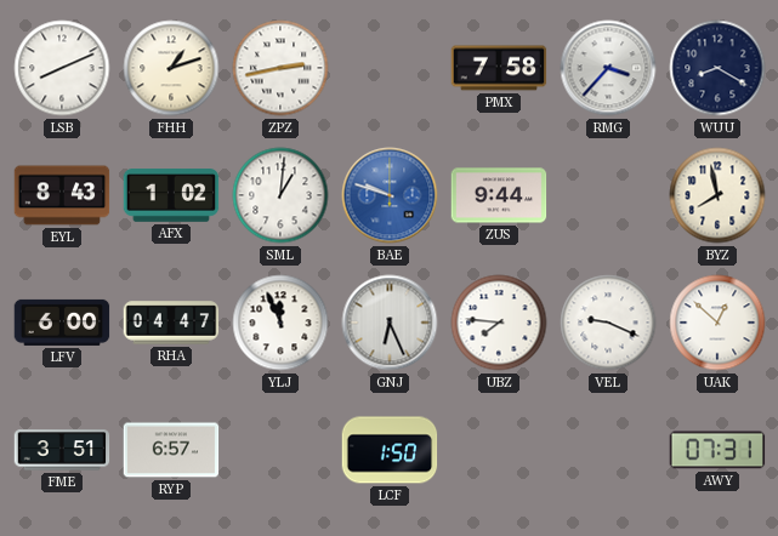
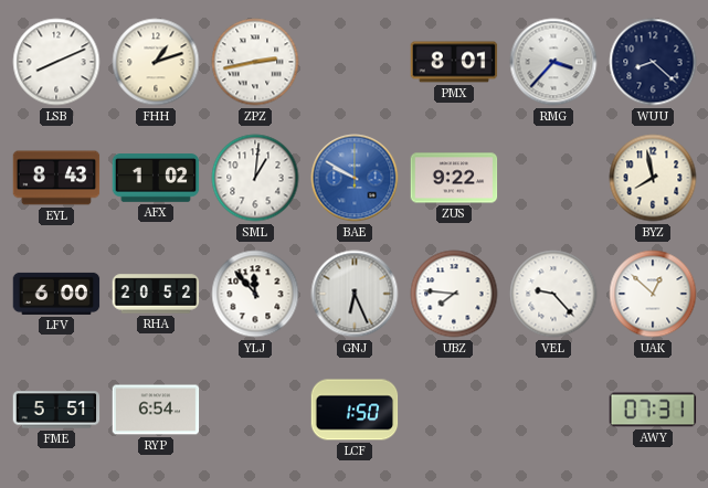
PMX: 7:58 -> 8:01 (454, 62)
WUU: 8:20 -> 8:22 (653, 62)
BAE: 9:48 -> 9:50 (355, 178)
ZUS: 9:44 -> 9:22 (454, 178)
RHA: 04:47 -> 20:52 (156, 294)
YLJ: 11:56 -> 11:53 (255, 294)
VEL: 9:19 -> 9:23 (553, 294)
FME: 3:51 -> 5:51 (56, 410)
RYP: 6:57 -> 6:54 (156, 410)
